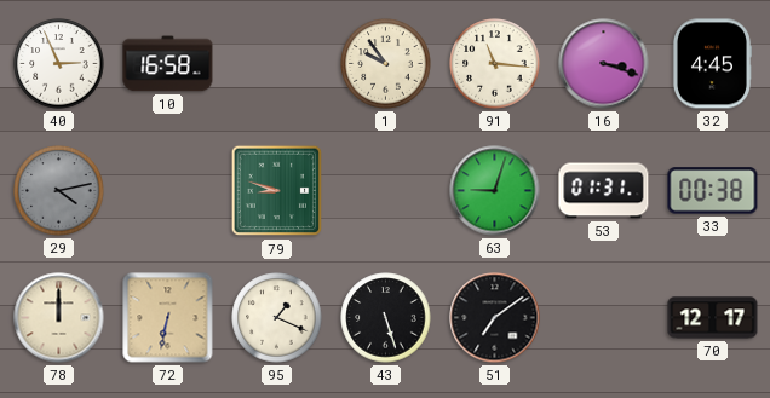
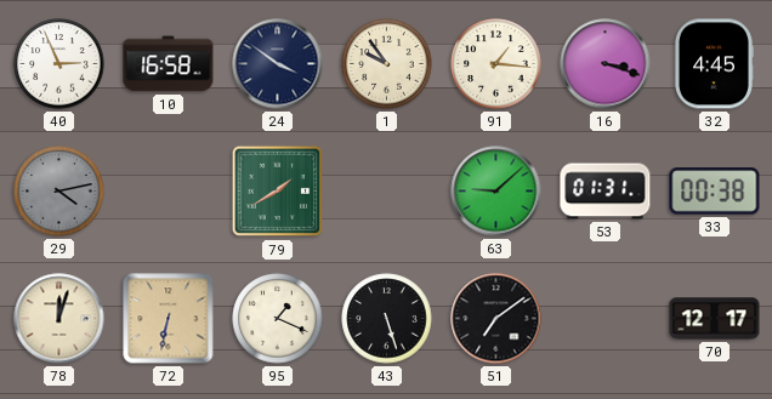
24: none -> 3:51 (278, 64)
91: 11:16 -> 1:16 (496, 64)
79: 8:48 -> 1:40 (278, 192)
63: 9:03 -> 9:08 (496, 192)
78: 12:00 -> 12:03 (59, 319)
